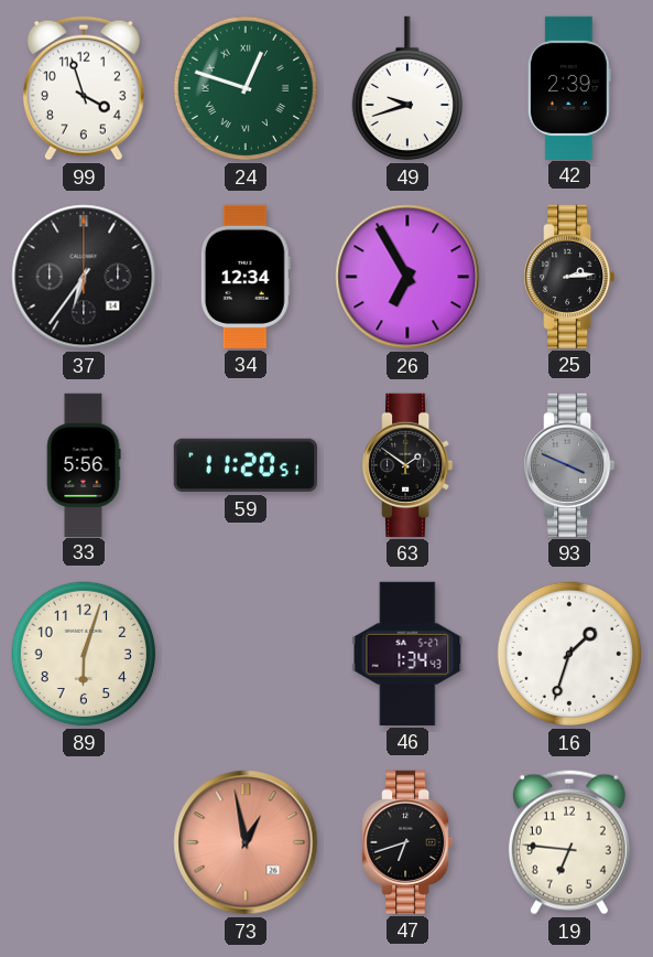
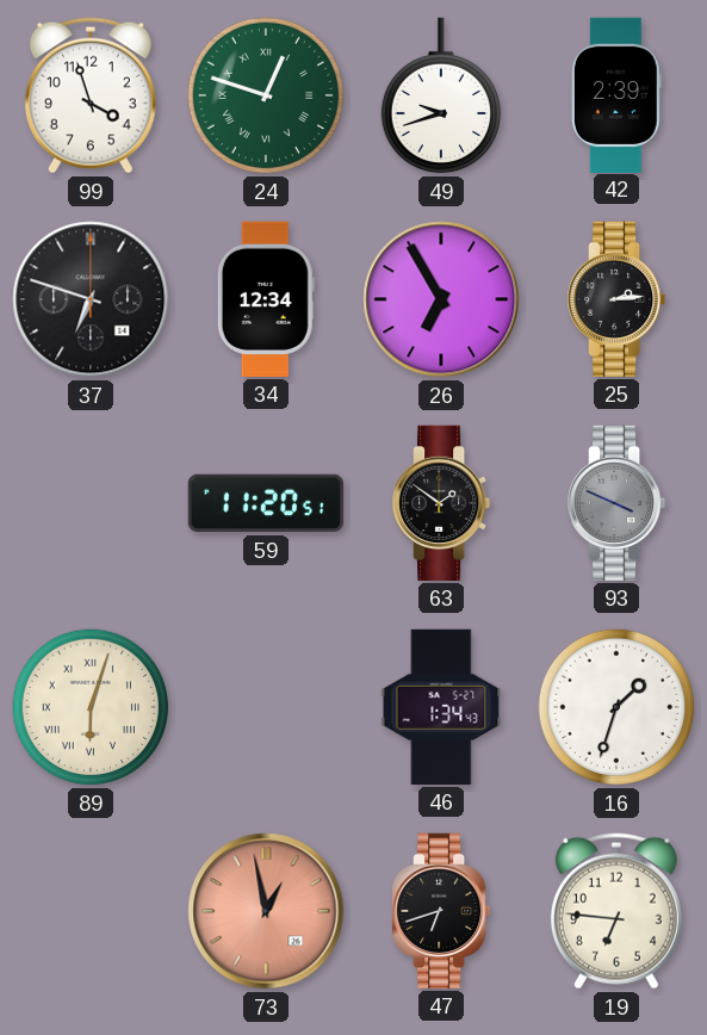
37: 6:36 -> 6:48 (91, 299)
33: 5:56 -> none (84, 464)
89 numerals: Arabic -> Roman (91, 707)
